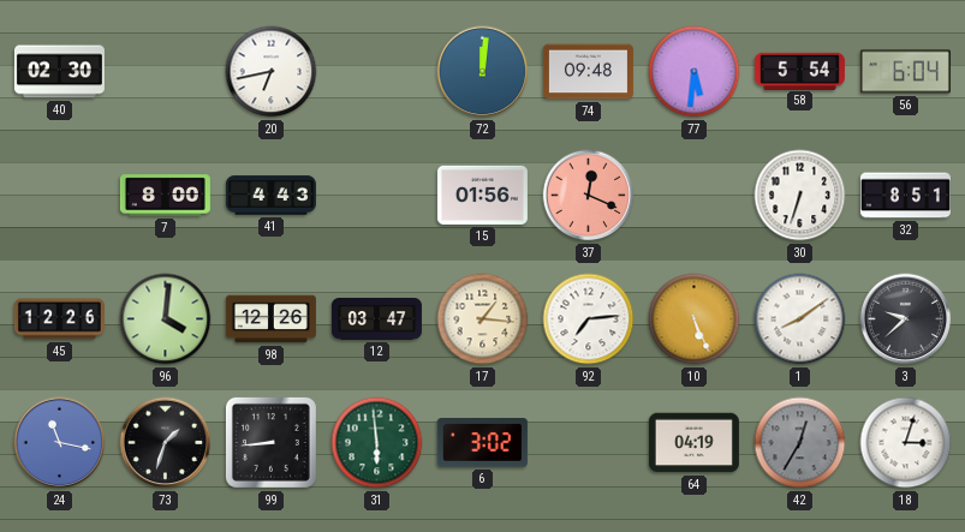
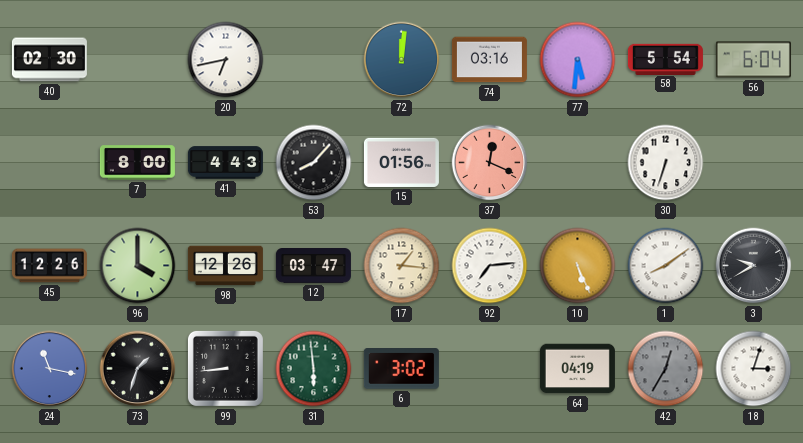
74: 09:48 -> 03:16 (489, 60)
53: none -> 8:07 (314, 163)
32: 8:51 -> none (905, 196)
96: 4:01 -> 4:00 (138, 266)
3: 9:38 -> 9:40 (754, 266)
